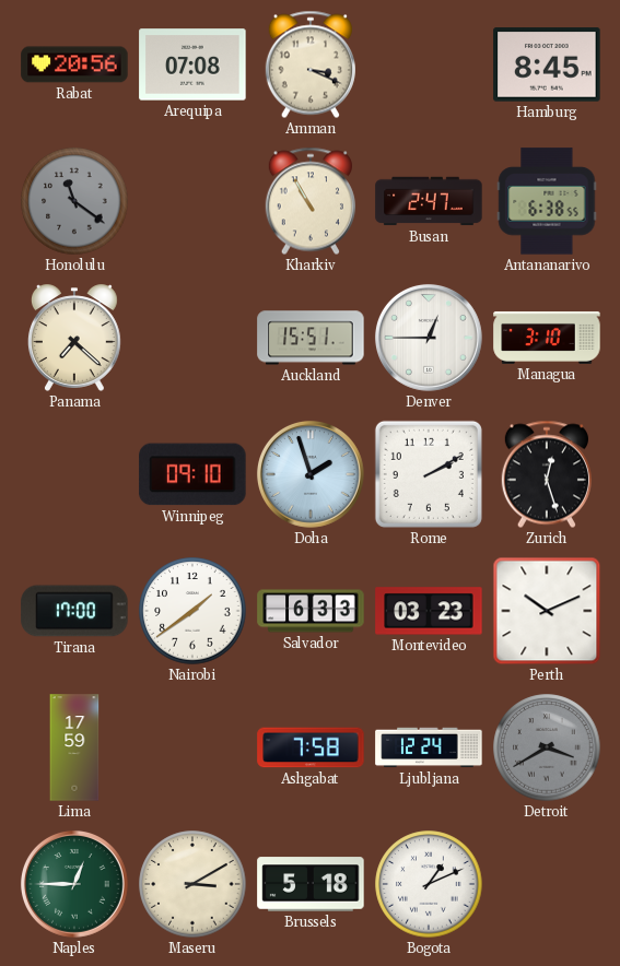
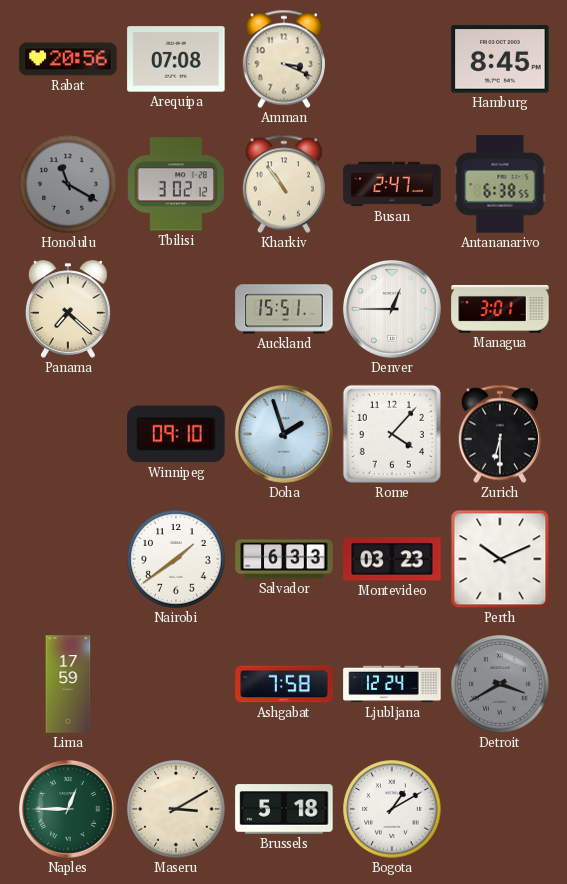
Honolulu: 11:21 -> 11:20 (68, 184)
Tbilisi: none -> 3:02 (176, 184)
Kharkiv: 10:55 -> 10:54 (284, 184)
Managua: 3:10 -> 3:01 (500, 309)
Rome: 2:10 -> 4:07 (392, 434)
Zurich: 12:27 -> 6:30 (500, 434)
Tirana: 17:00 -> none (74, 611)
Bogota: 1:11 -> 1:10 (392, 809)
